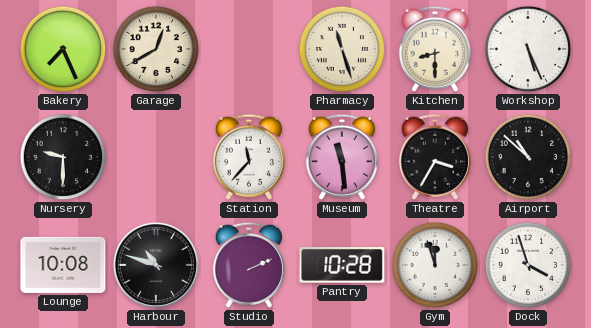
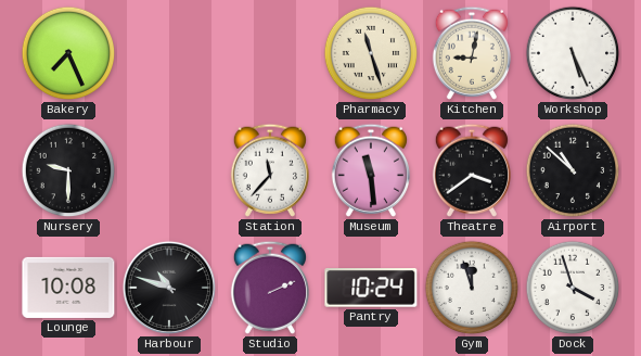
Garage: 12:40 -> none (156, 49)
Kitchen: 8:30 -> 9:02 (472, 53)
Theatre: 3:35 -> 3:39 (472, 170)
Pantry: 10:28 -> 10:24 (371, 289)
